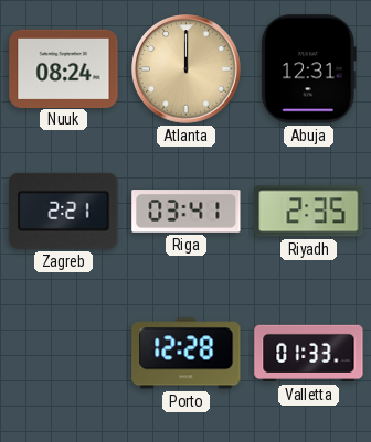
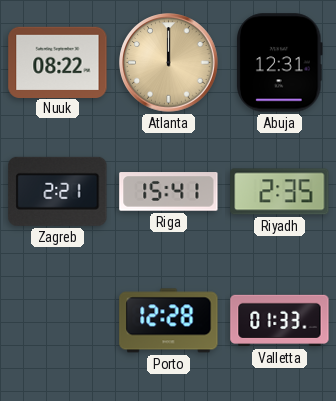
Nuuk: 08:24 -> 08:22 (58, 62)
Riga: 03:41 -> 15:41 (169, 192)
